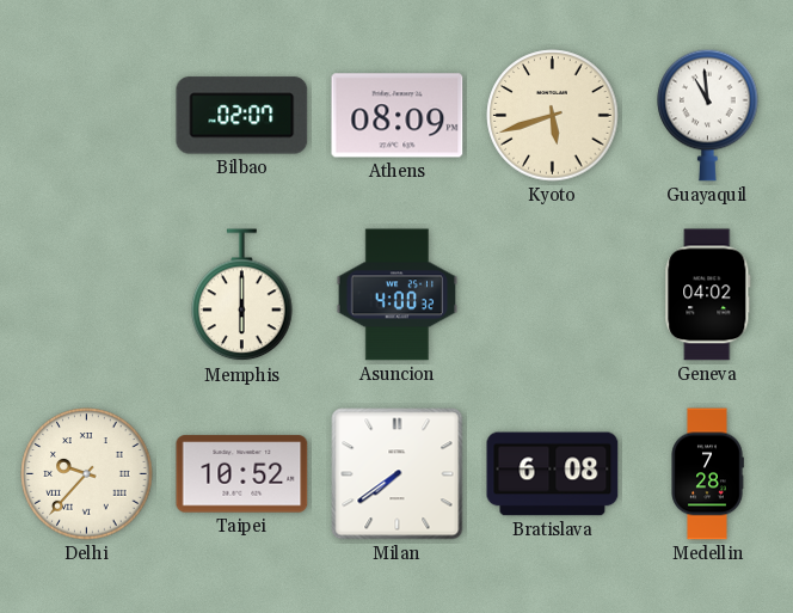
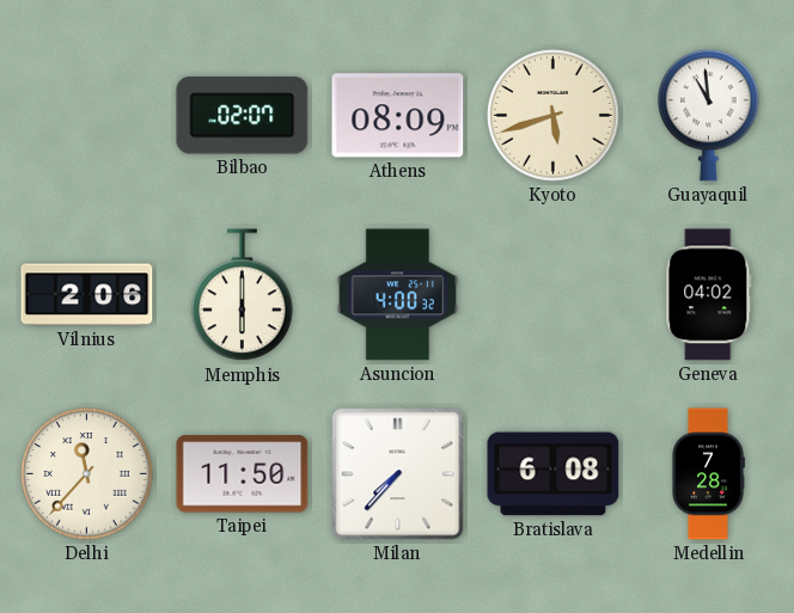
Vilnius: none -> 2:06 (87, 295)
Delhi: 9:37 -> 11:37 (87, 474)
Taipei: 10:52 -> 11:50 (243, 474)
Milan: 7:39 -> 7:37 (398, 474)
